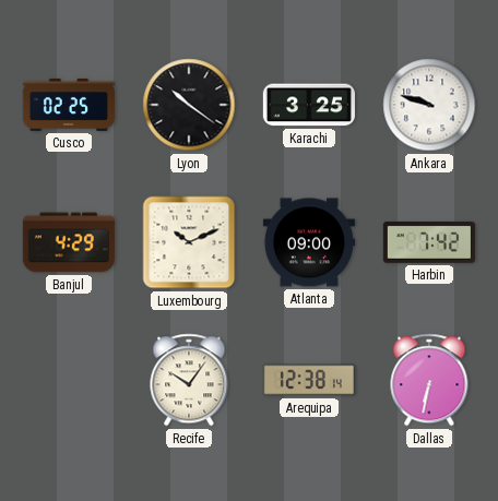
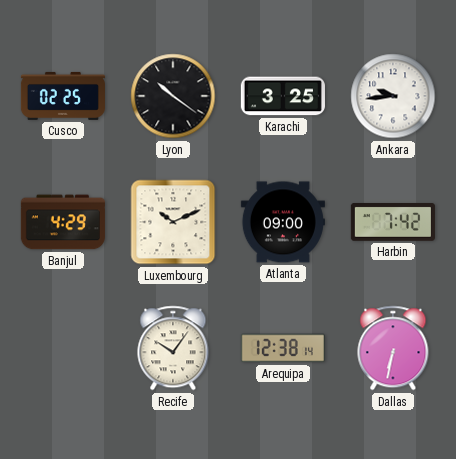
Ankara: 9:48 -> 9:44 (393, 96)
